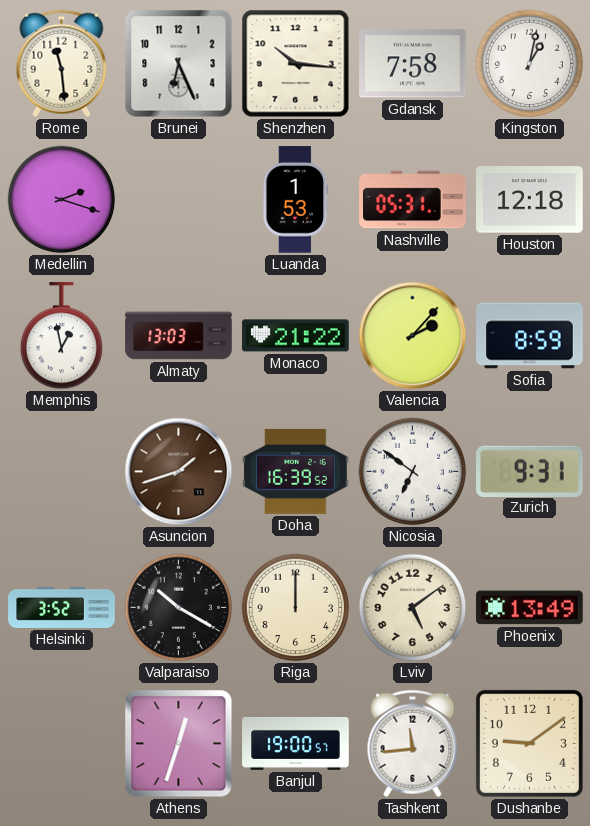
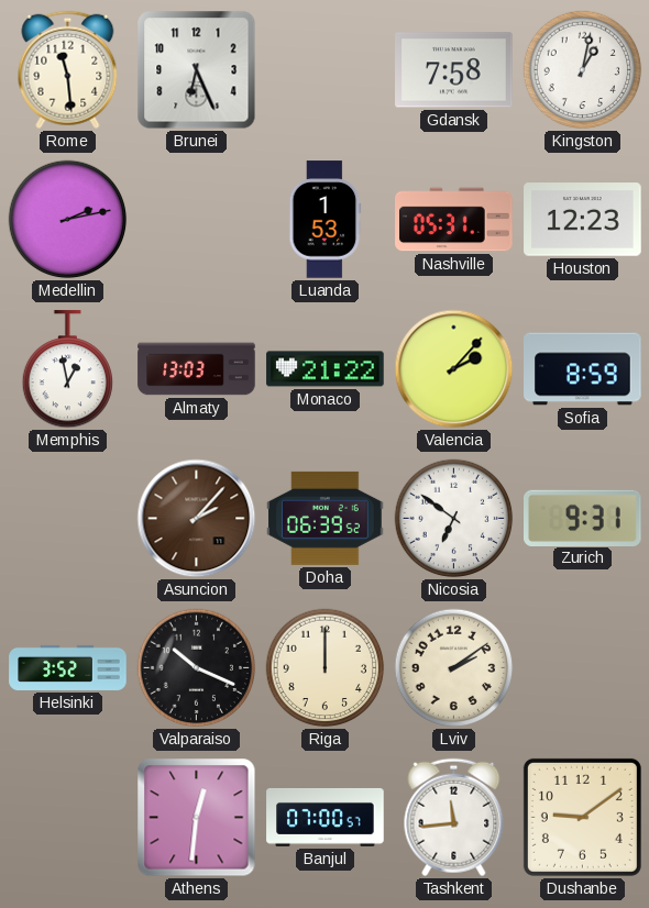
Shenzhen: 10:16 -> none (296, 64)
Medellin: 2:18 -> 2:13 (68, 220)
Houston: 12:18 -> 12:23 (583, 220)
Asuncion: 1:42 -> 2:07 (197, 519)
Doha: 16:39 -> 06:39 (326, 518)
Valparaiso: 10:20 -> 10:19 (197, 668)
Lviv: 5:09 -> 2:09 (454, 668)
Phoenix: 13:49 -> none (530, 608)
Athens: 12:33 -> 12:31 (197, 818)
Banjul: 19:00 -> 07:00 (326, 817)
